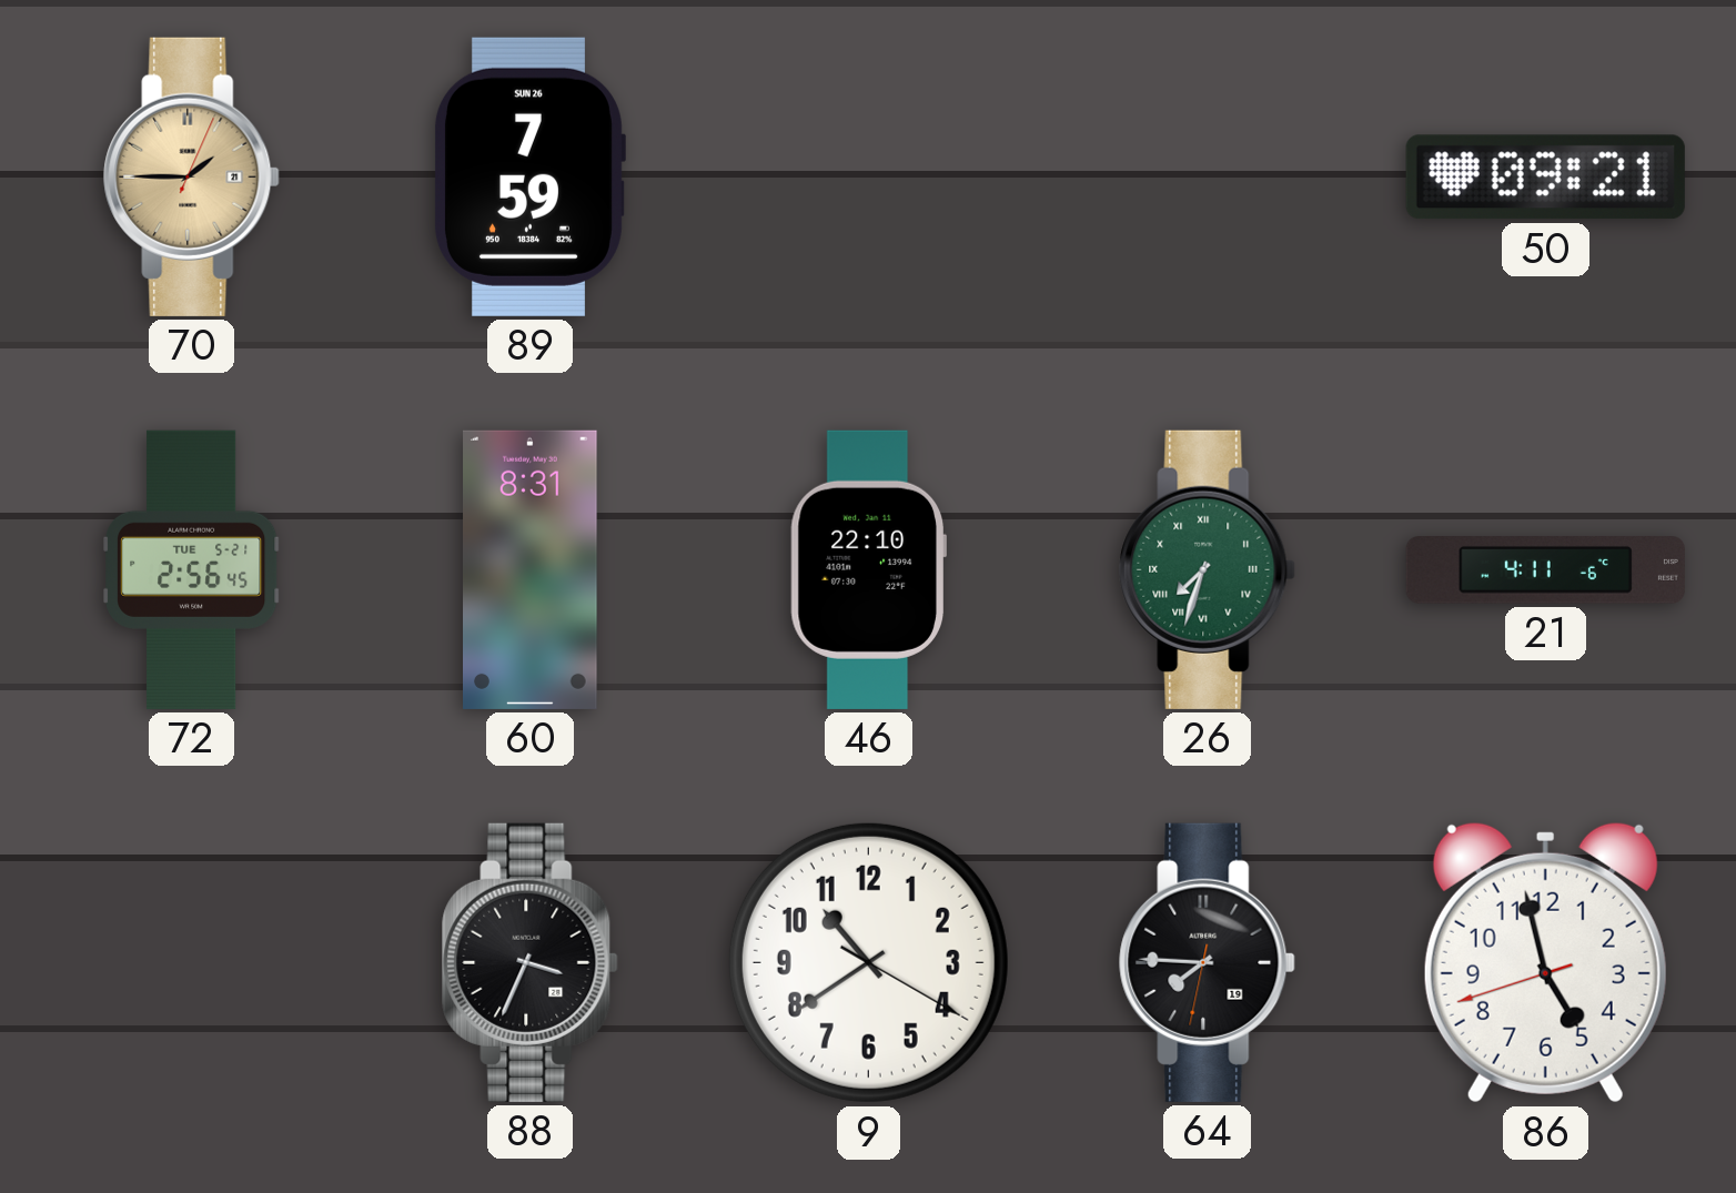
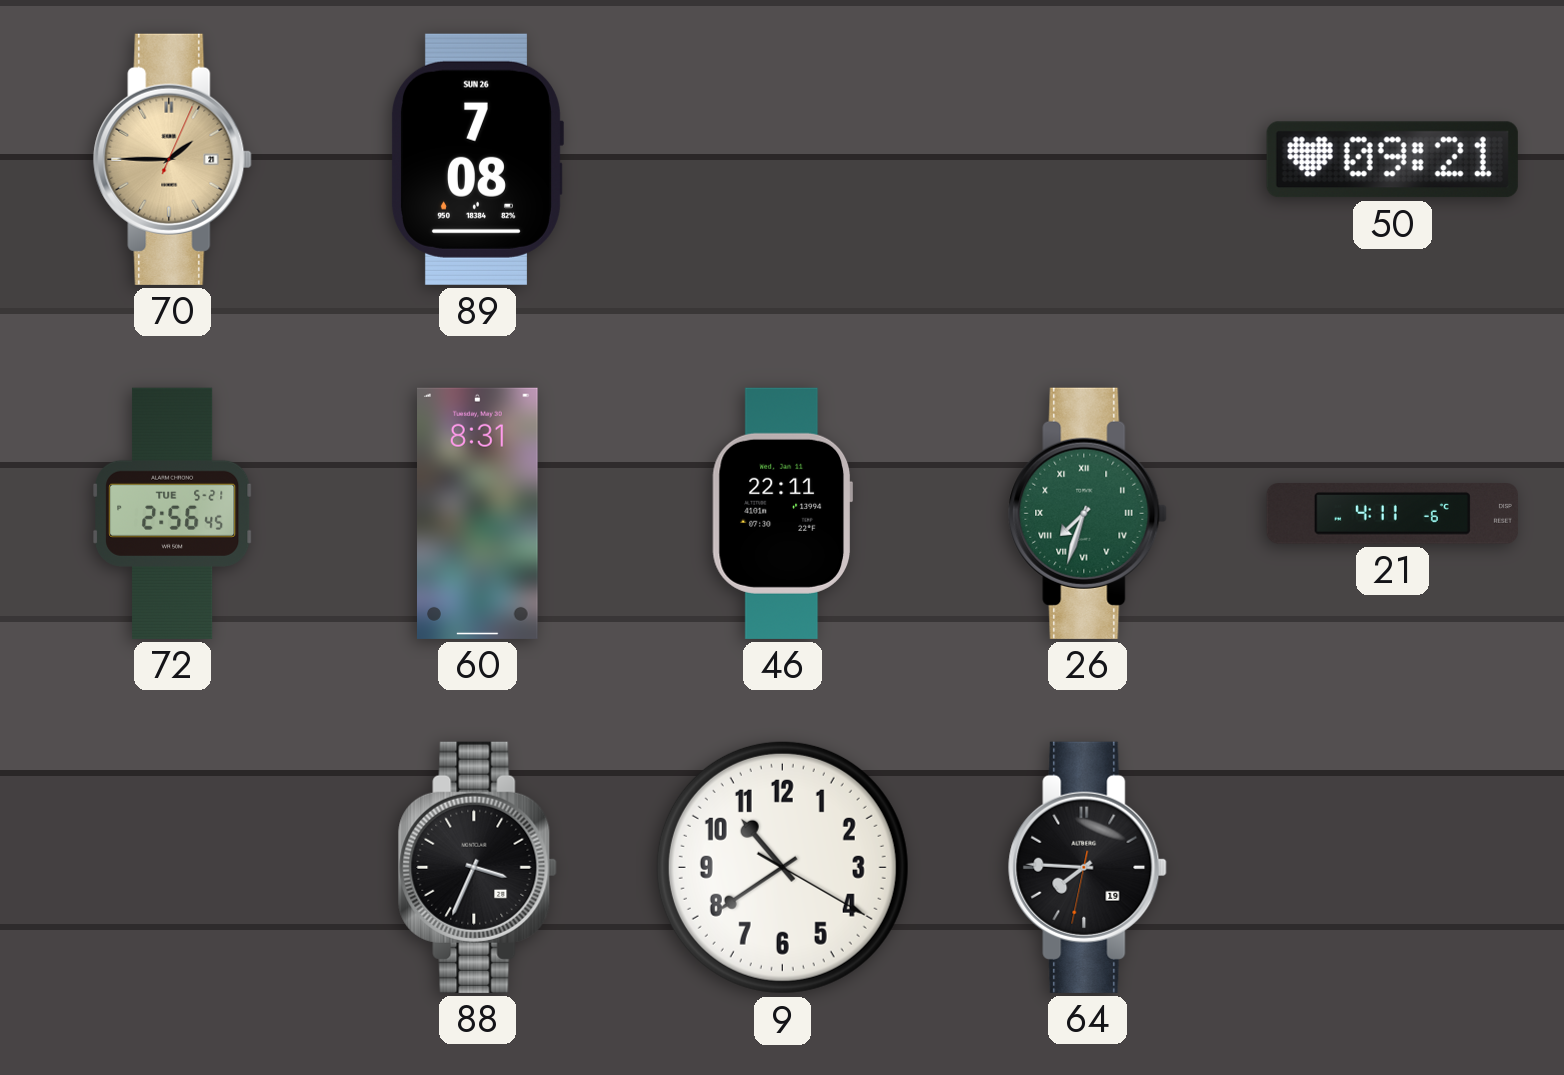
89: 7:59 -> 7:08 (477, 159)
46: 22:10 -> 22:11 (782, 513)
86: 4:57 -> none (1545, 962)
